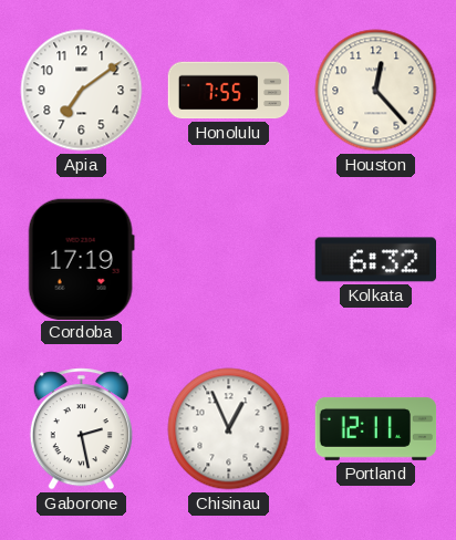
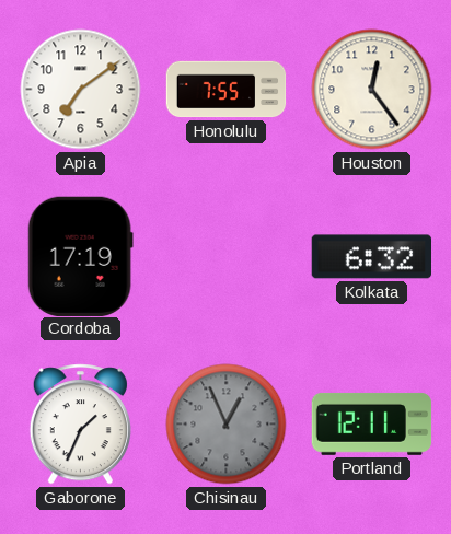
Houston: 12:23 -> 12:24 (372, 90)
Gaborone: 2:28 -> 1:34 (80, 425)
Chisinau dial: white -> grey (227, 425)
